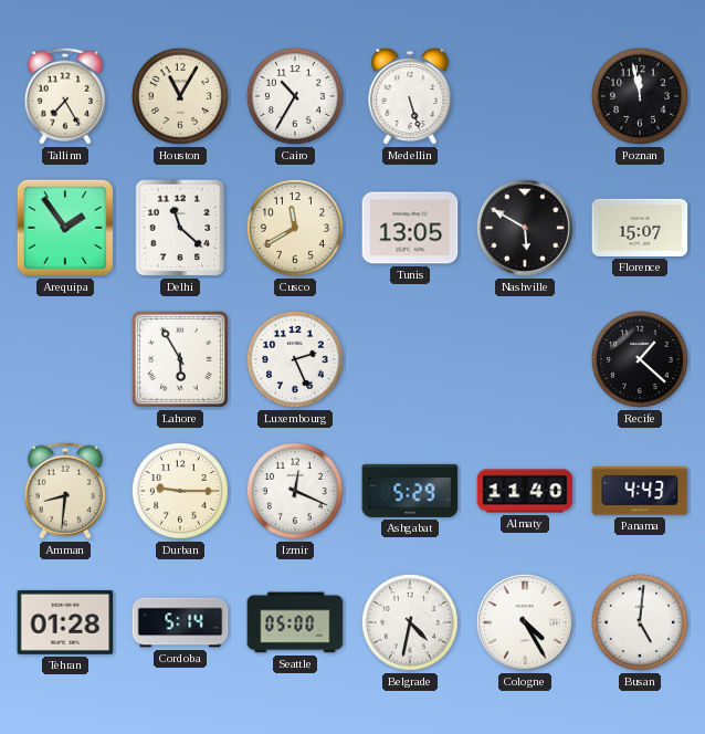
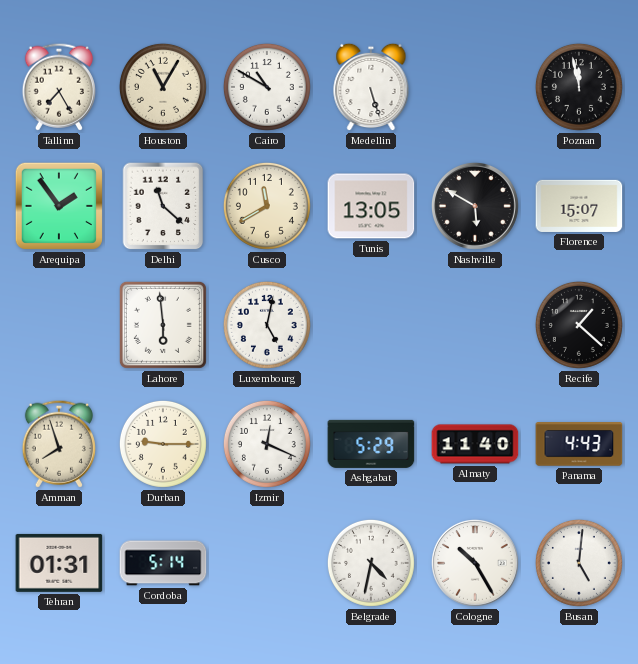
Cairo: 10:35 -> 10:50 (267, 87)
Lahore: 5:55 -> 5:59 (163, 325)
Luxembourg: 2:26 -> 5:02 (267, 325)
Amman: 8:31 -> 7:57 (59, 444)
Tehran: 01:28 -> 01:31 (59, 563)
Seattle: 05:00 -> none (295, 622)
Cologne: 4:25 -> 10:25 (475, 563)
